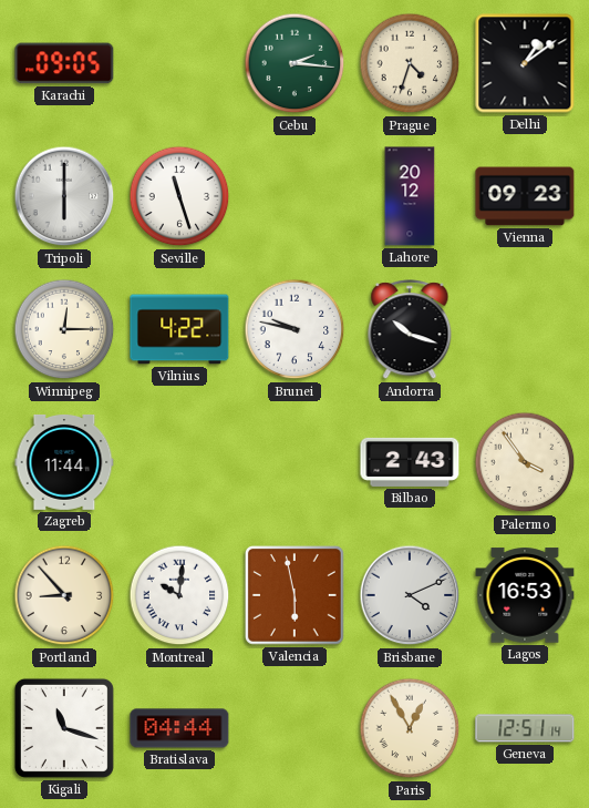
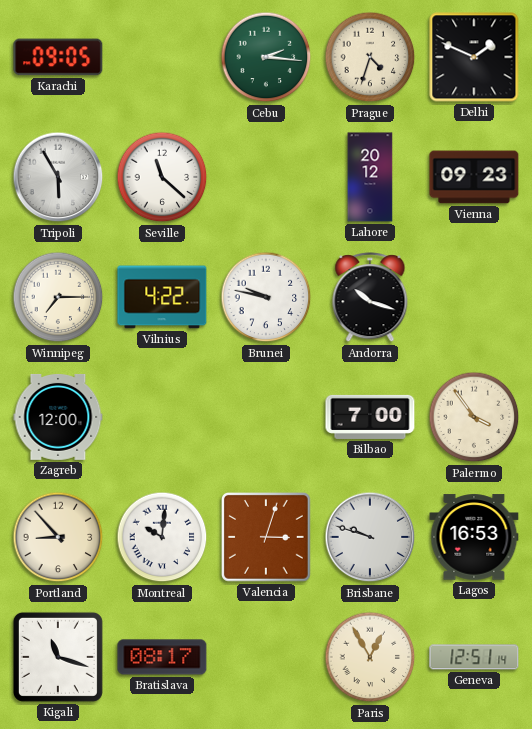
Delhi: 1:09 -> 1:49 (474, 57)
Tripoli: 6:00 -> 5:55 (58, 177)
Seville: 11:27 -> 11:22 (162, 177)
Winnipeg: 12:15 -> 7:15 (58, 297)
Zagreb: 11:44 -> 12:00 (58, 417)
Bilbao: 2:43 -> 7:00 (370, 417)
Valencia: 5:58 -> 3:03 (267, 538)
Brisbane: 4:11 -> 9:48 (370, 537)
Bratislava: 04:44 -> 08:17 (162, 657)
